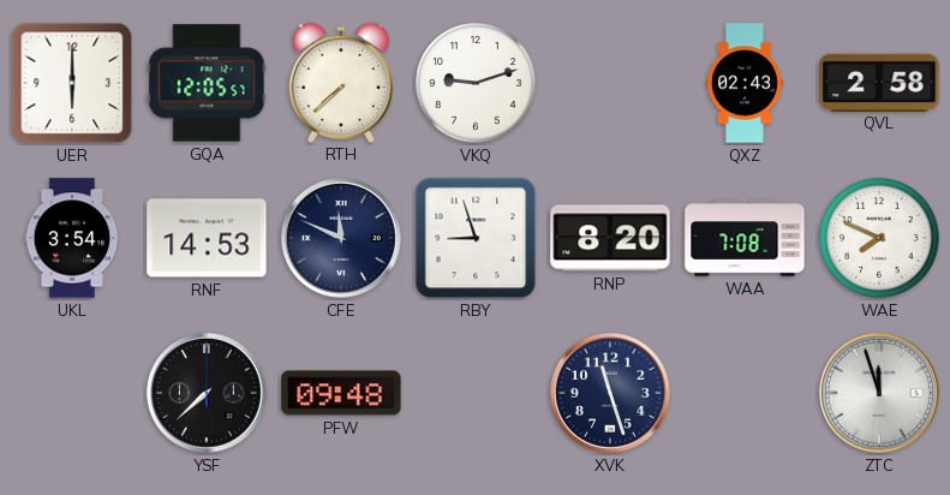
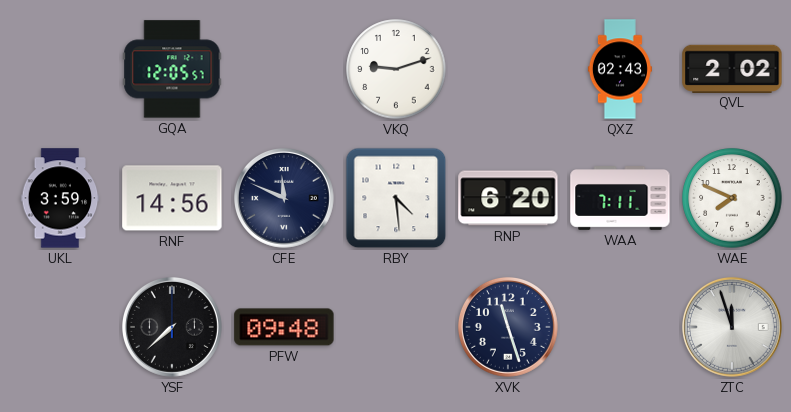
UER: 6:00 -> none (72, 83)
RTH: 7:38 -> none (341, 82)
QVL: 2:58 -> 2:02 (732, 68)
UKL: 3:54 -> 3:59 (60, 198)
RNF: 14:53 -> 14:56 (172, 198)
RBY: 8:57 -> 4:29 (396, 198)
RNP: 8:20 -> 6:20 (508, 198)
WAA: 7:08 -> 7:11 (620, 198)
